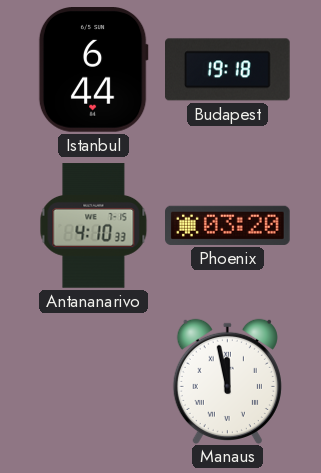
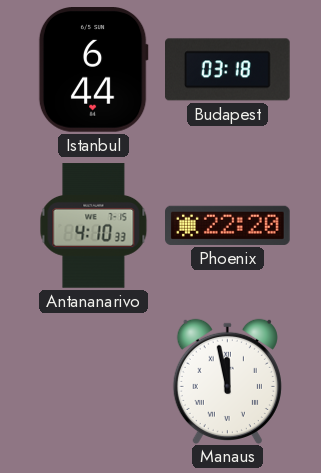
Budapest: 19:18 -> 03:18 (228, 70)
Phoenix: 03:20 -> 22:20 (228, 225)
